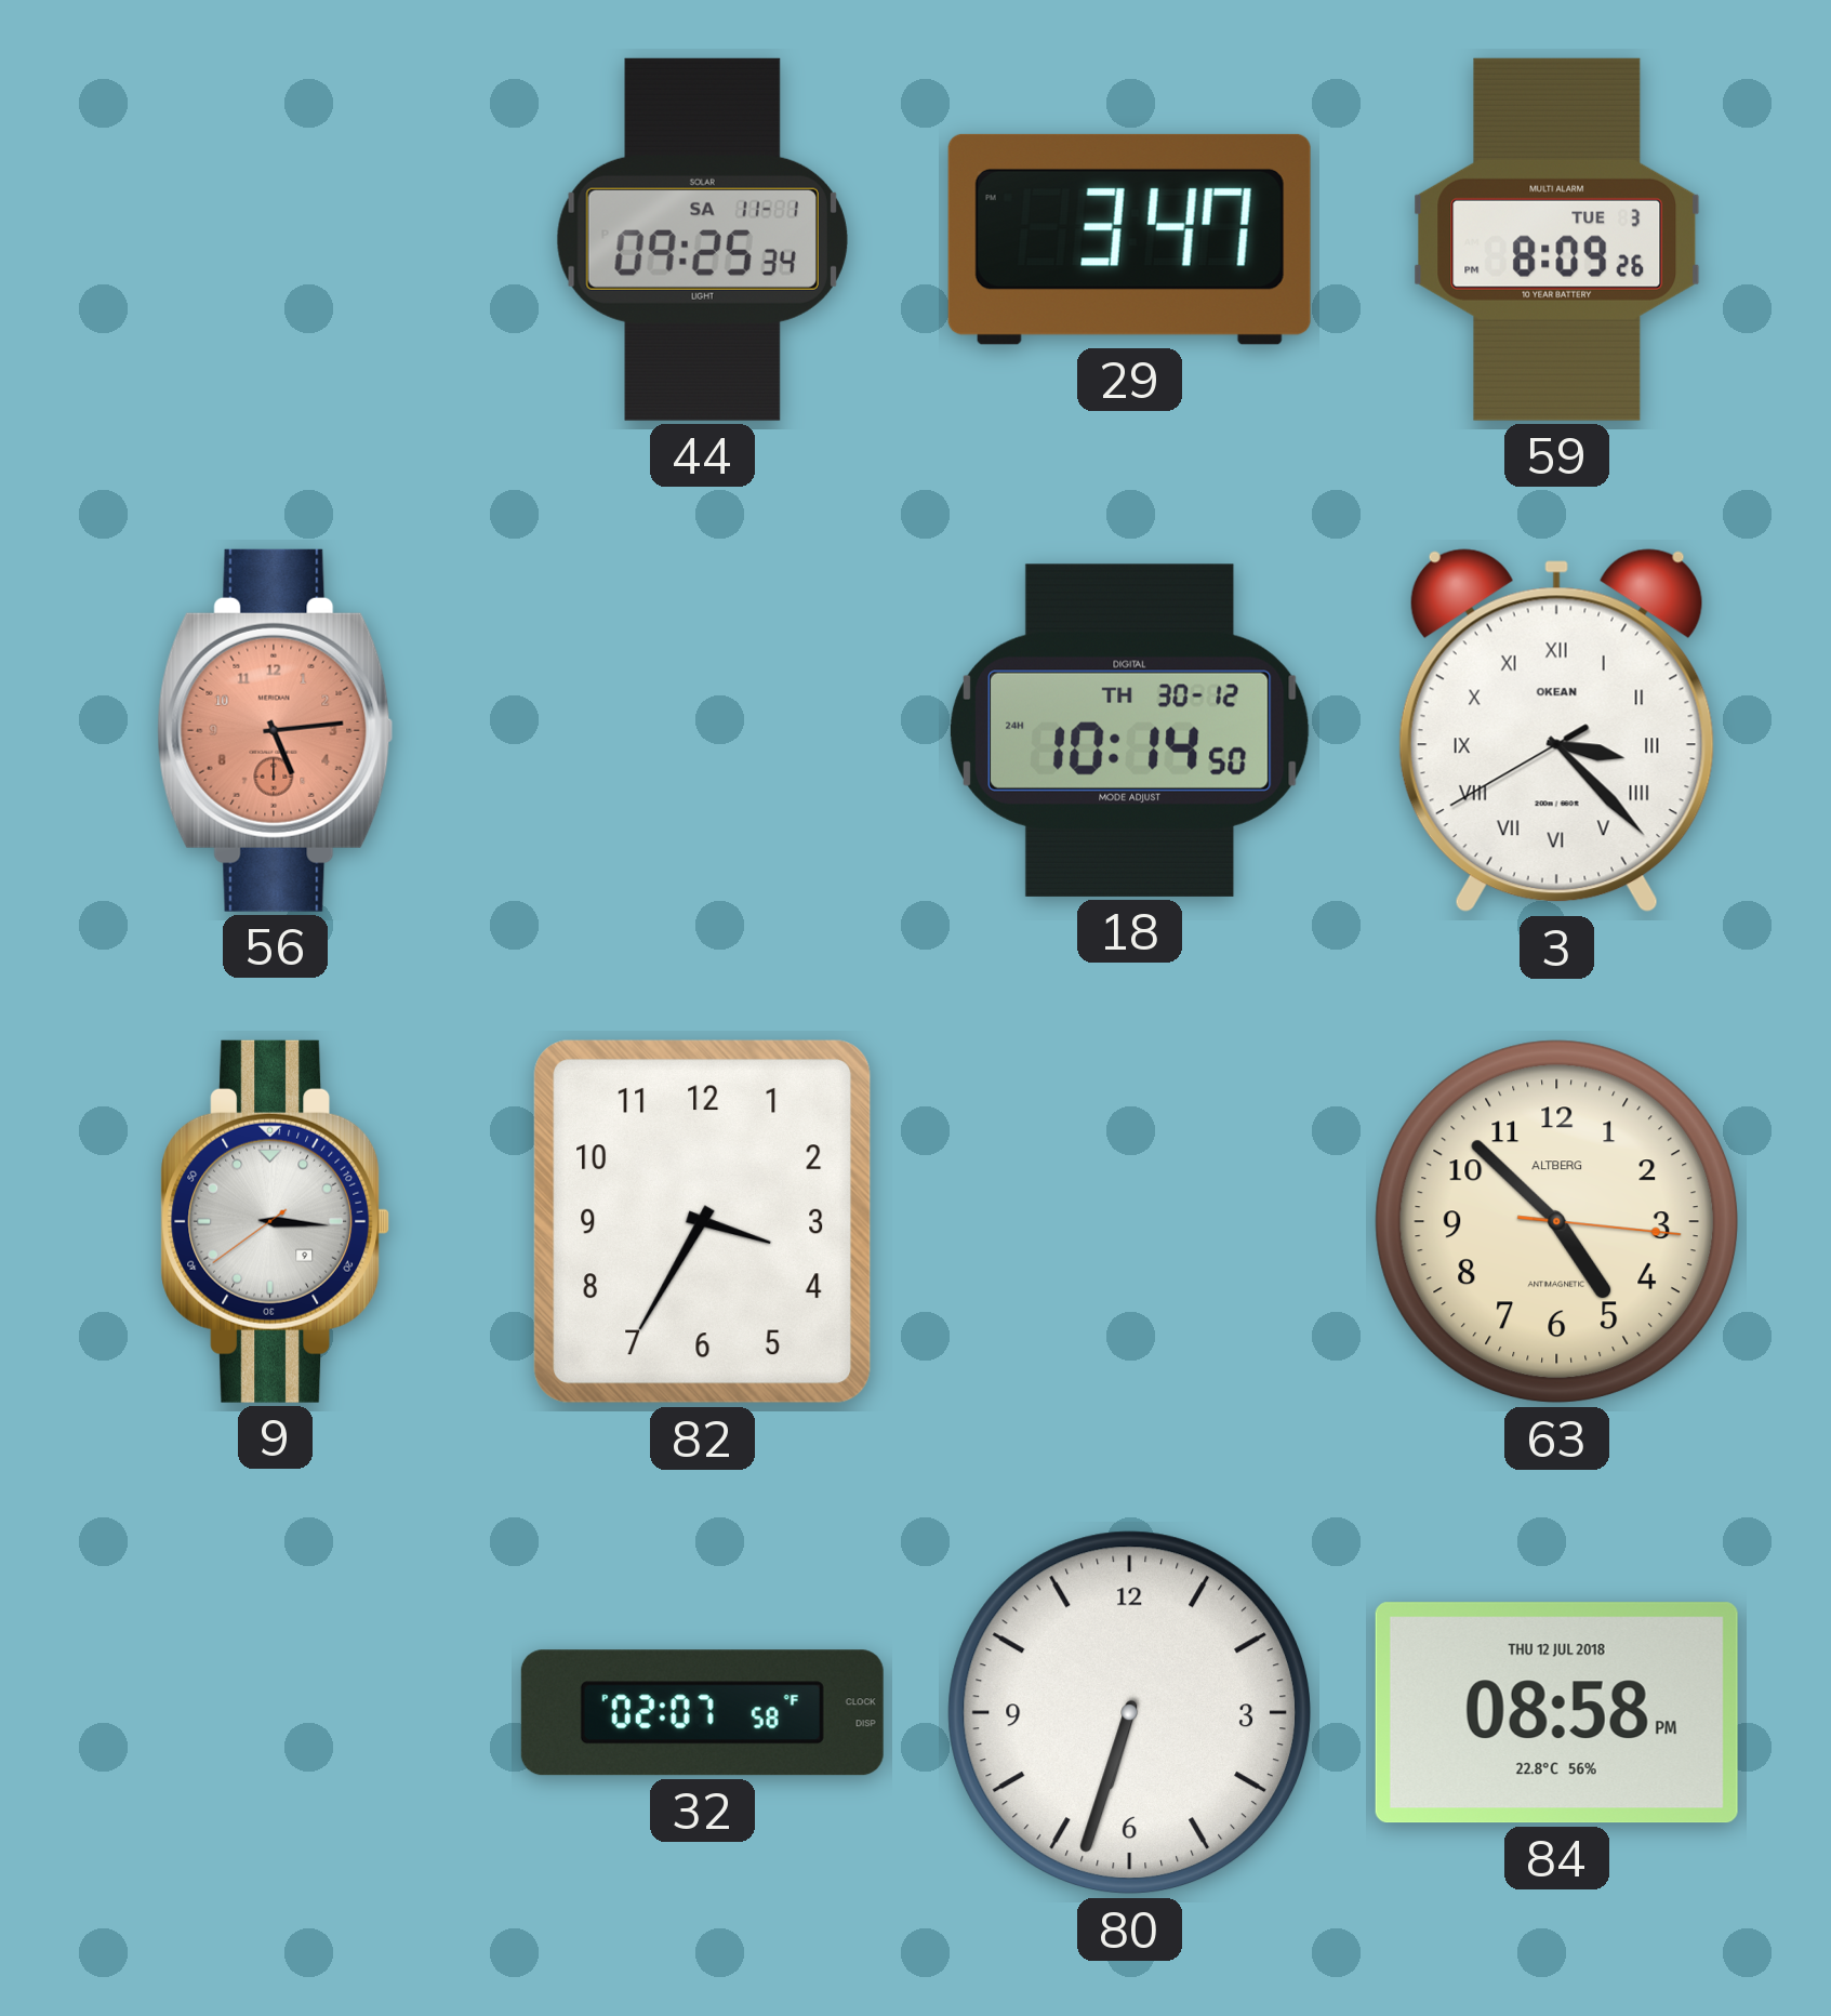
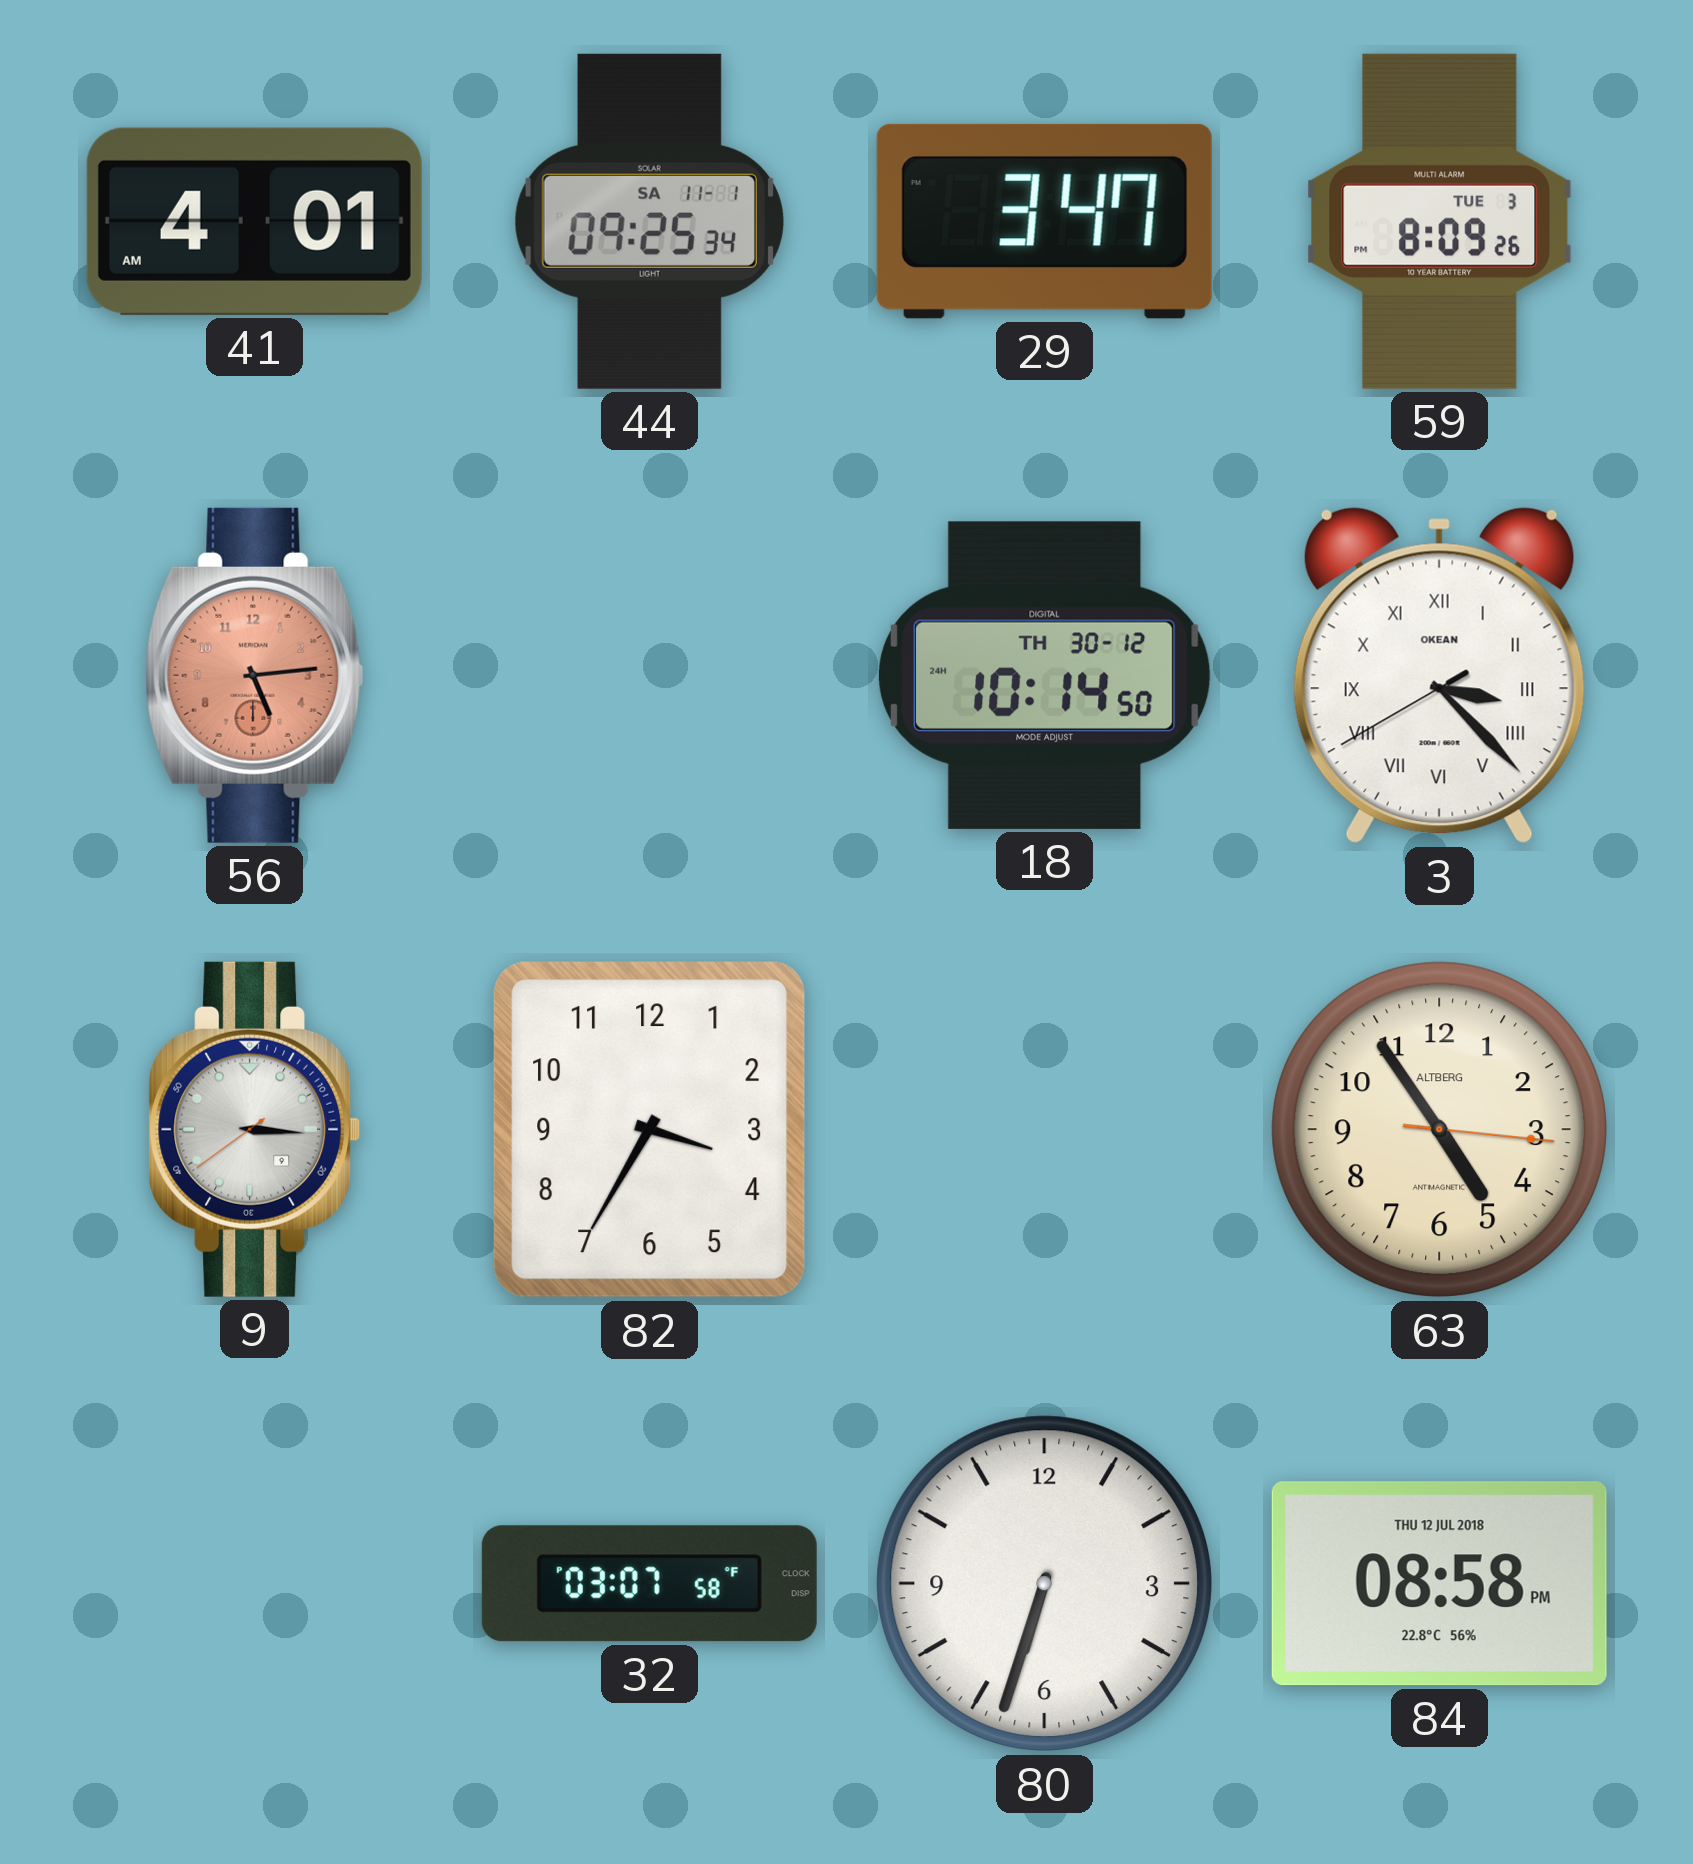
41: none -> 4:01 (254, 221)
63: 4:52 -> 4:54 (1440, 1130)
32: 02:07 -> 03:07 (649, 1584)
